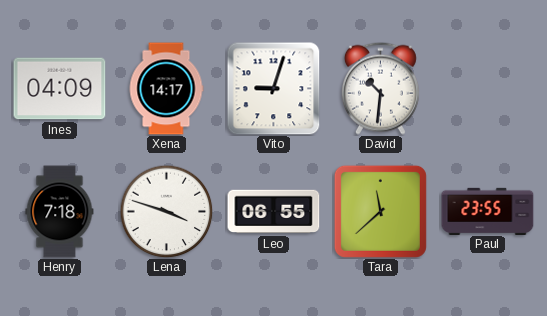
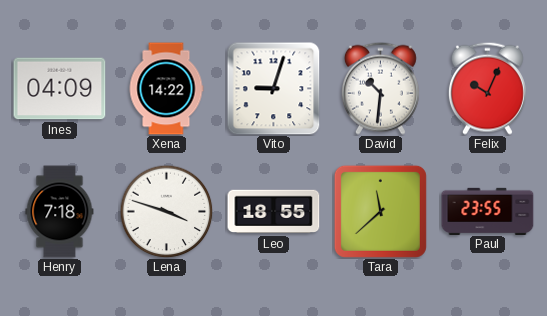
Xena: 14:17 -> 14:22 (166, 89)
Felix: none -> 10:04 (487, 88)
Leo: 06:55 -> 18:55 (274, 212)
